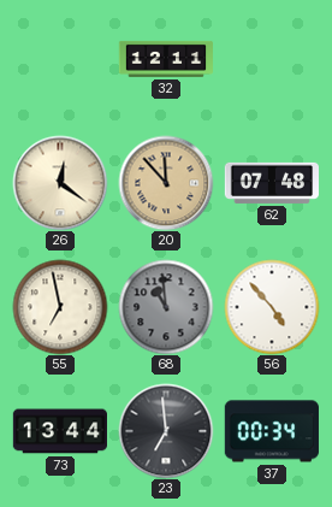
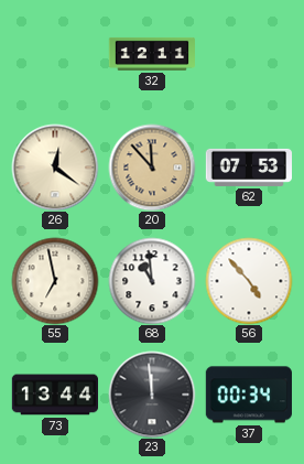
62: 07:48 -> 07:53 (248, 168)
68 dial: grey -> white (152, 281)
23: 6:59 -> 11:59 (152, 395)
